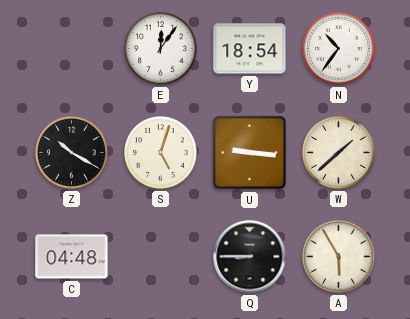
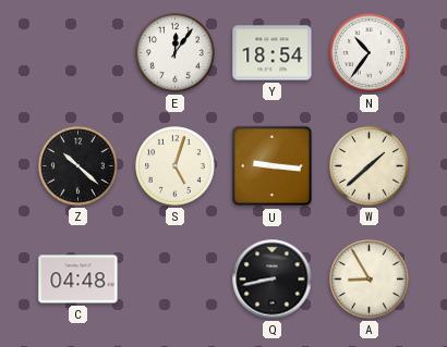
Z: 10:20 -> 10:22 (78, 166)
Q: 8:45 -> 8:43 (273, 280)
A: 5:55 -> 8:55 (370, 280)
